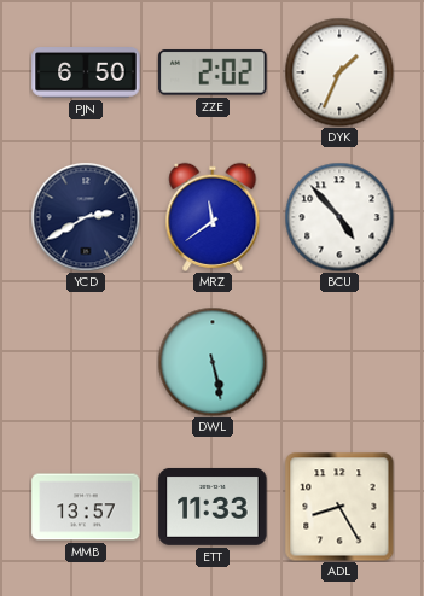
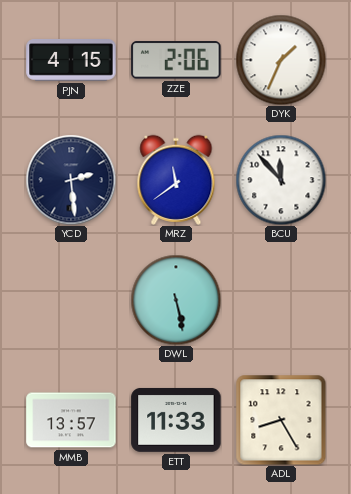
PJN: 6:50 -> 4:15 (71, 61)
ZZE: 2:02 -> 2:06 (176, 60)
YCD: 2:40 -> 2:29 (71, 180)
BCU: 4:53 -> 11:53 (281, 180)
